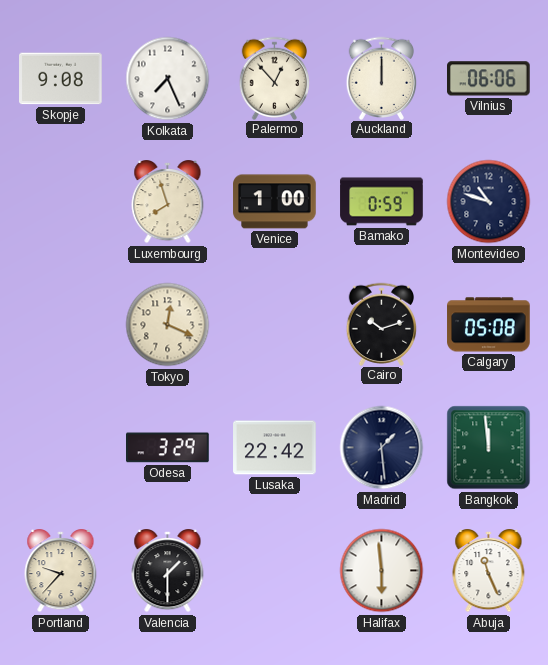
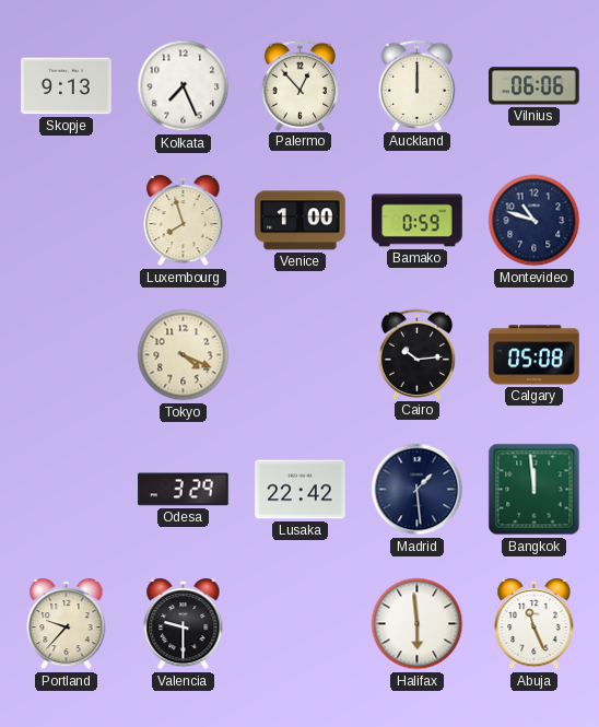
Skopje: 9:08 -> 9:13 (67, 86)
Tokyo: 12:19 -> 4:19 (184, 355)
Cairo: 10:12 -> 10:14 (418, 354)
Valencia: 1:30 -> 9:30 (184, 625)
